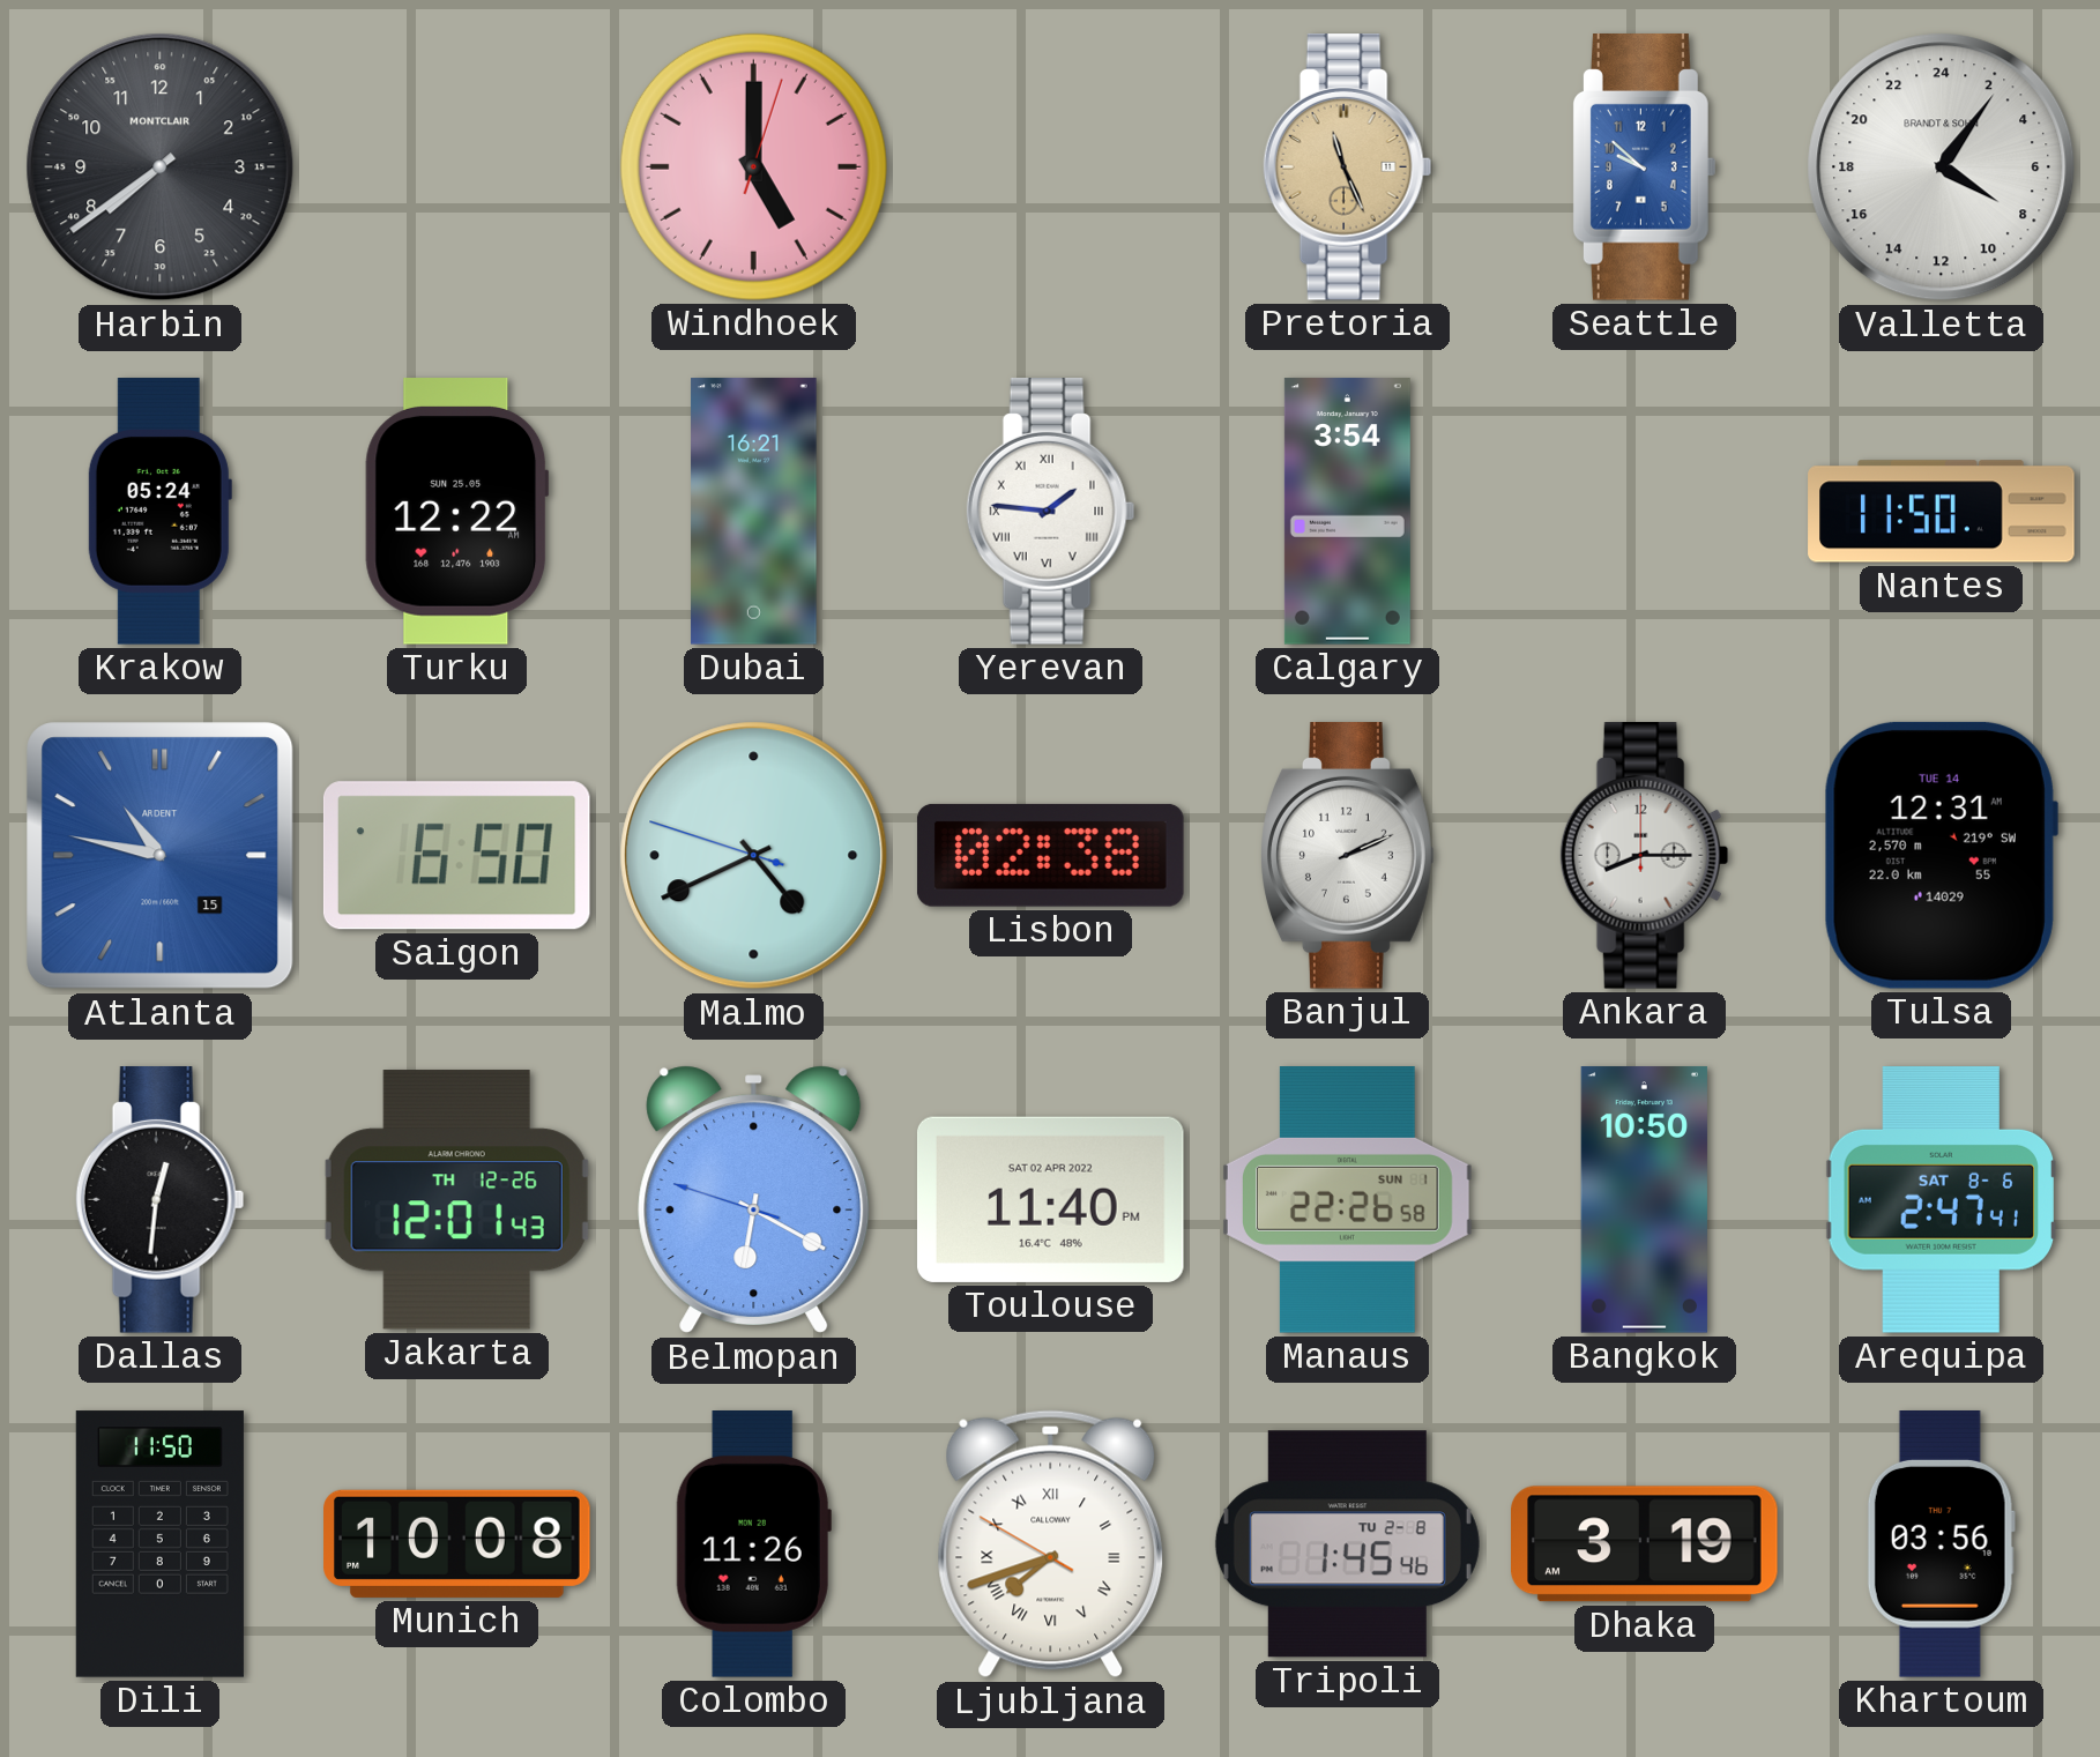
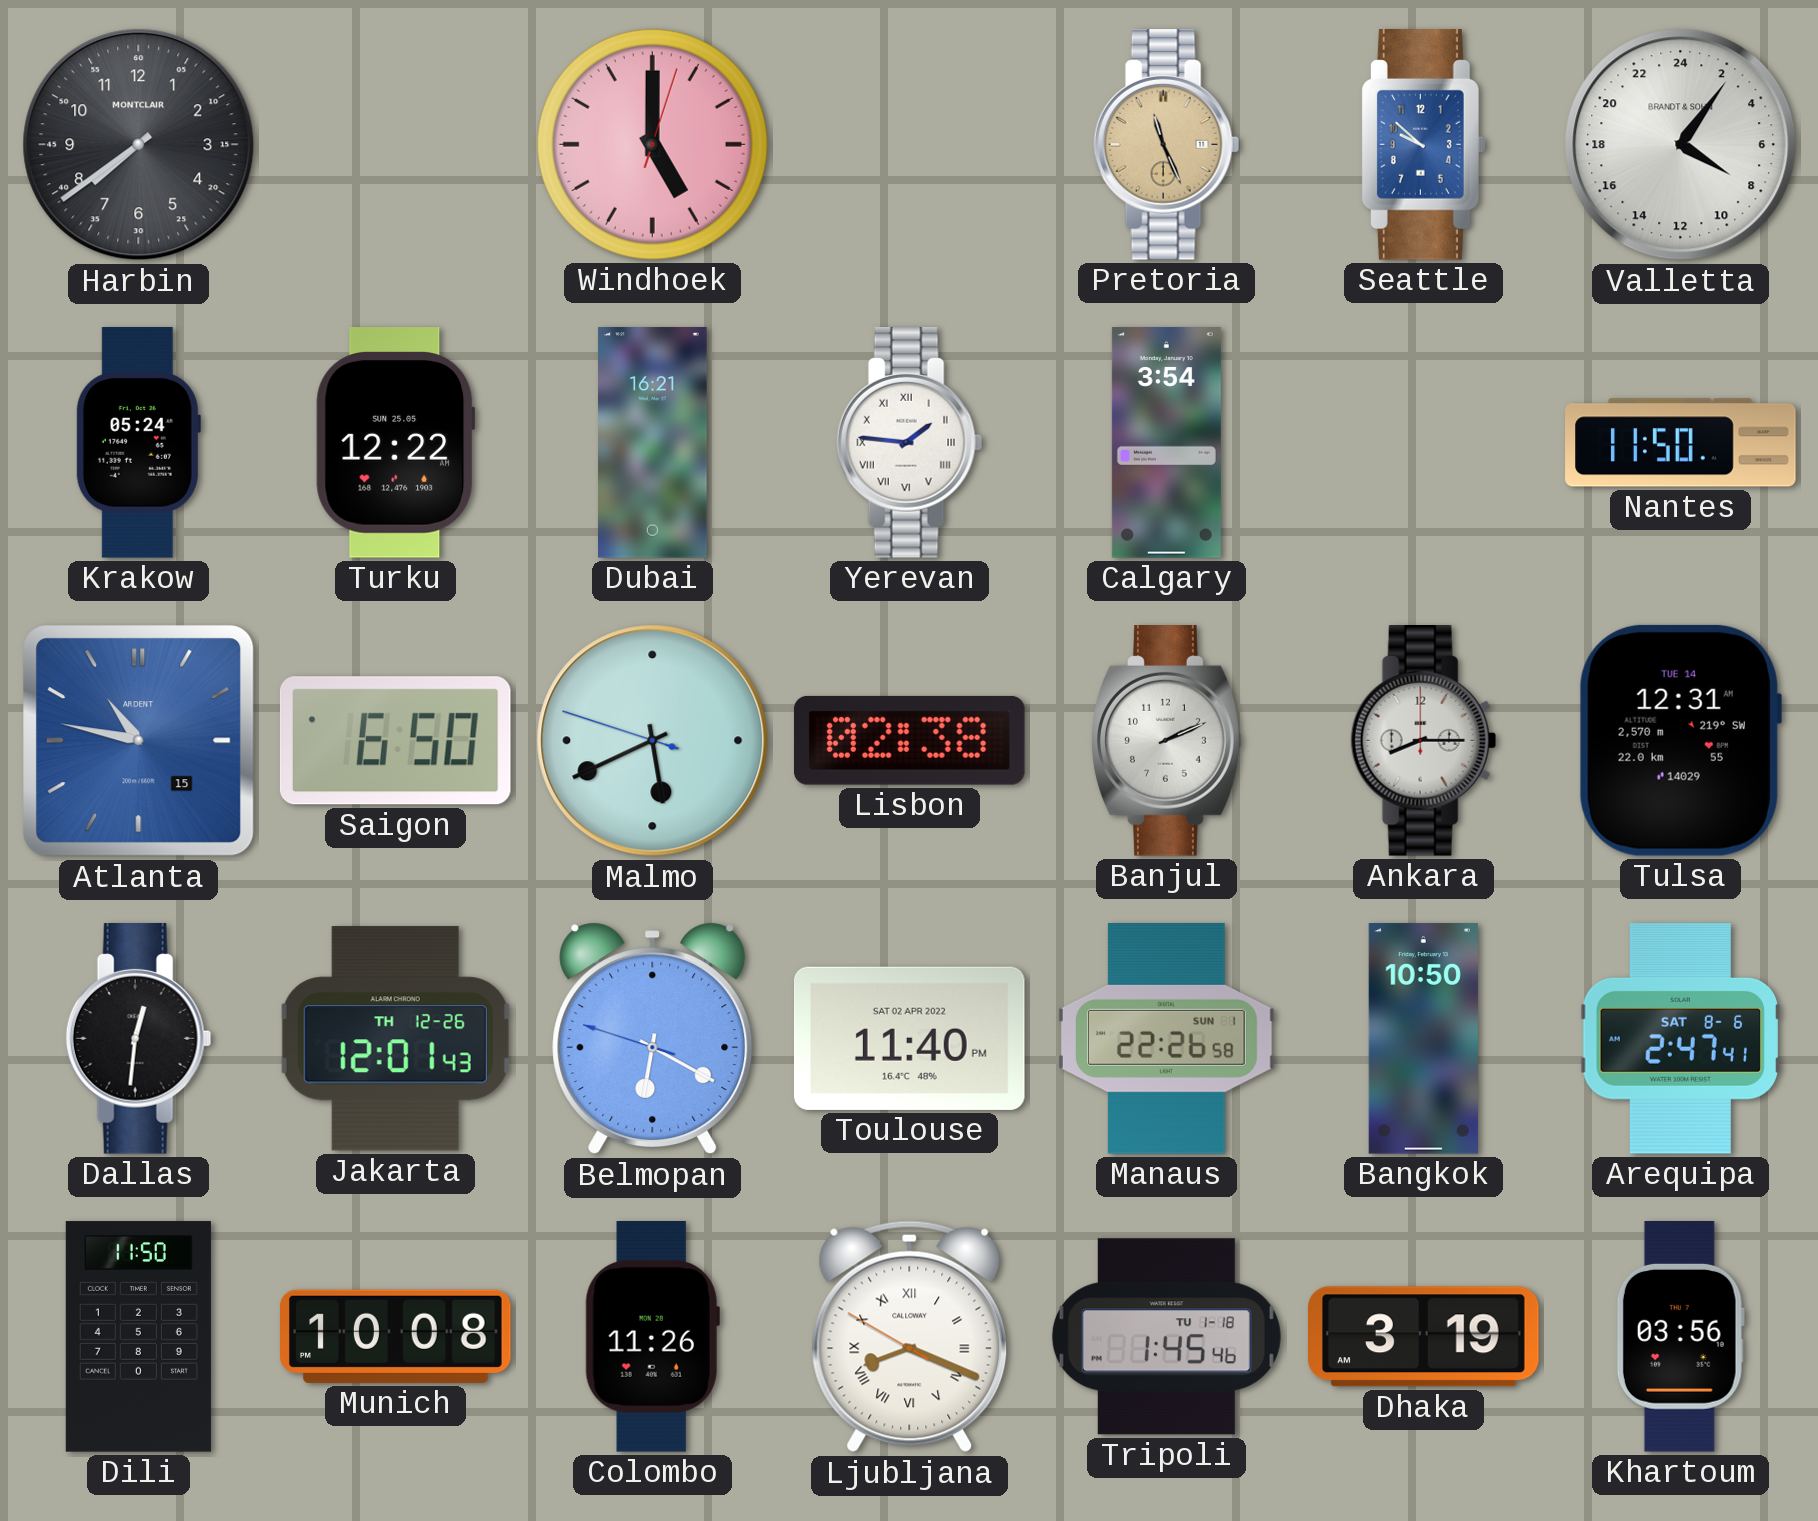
Malmo: 4:40 -> 5:40 (653, 741)
Ljubljana: 7:41 -> 8:18 (910, 1337)
Tripoli date: TU 2-8 -> TU 1-18 (1166, 1337)
